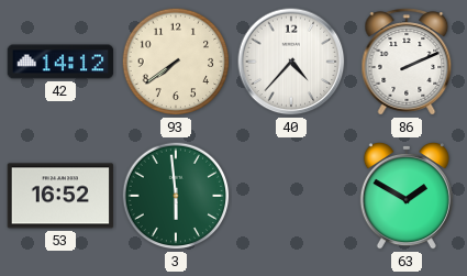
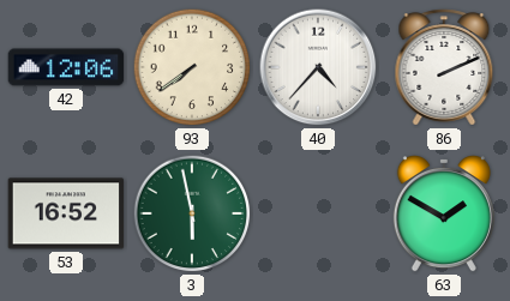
42: 14:12 -> 12:06 (66, 67)
3: 5:59 -> 5:58 (192, 213)
